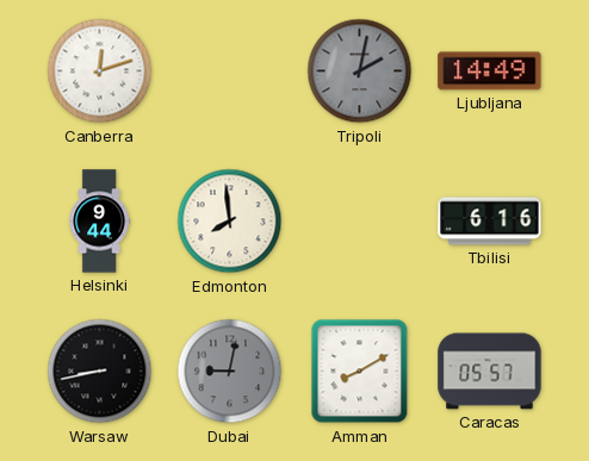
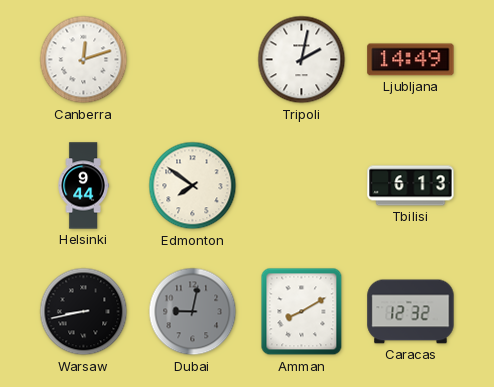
Tripoli dial: grey -> white (302, 60)
Edmonton: 7:59 -> 7:51 (193, 186)
Tbilisi: 6:16 -> 6:13 (411, 186)
Caracas: 05:57 -> 12:32 (411, 312)
